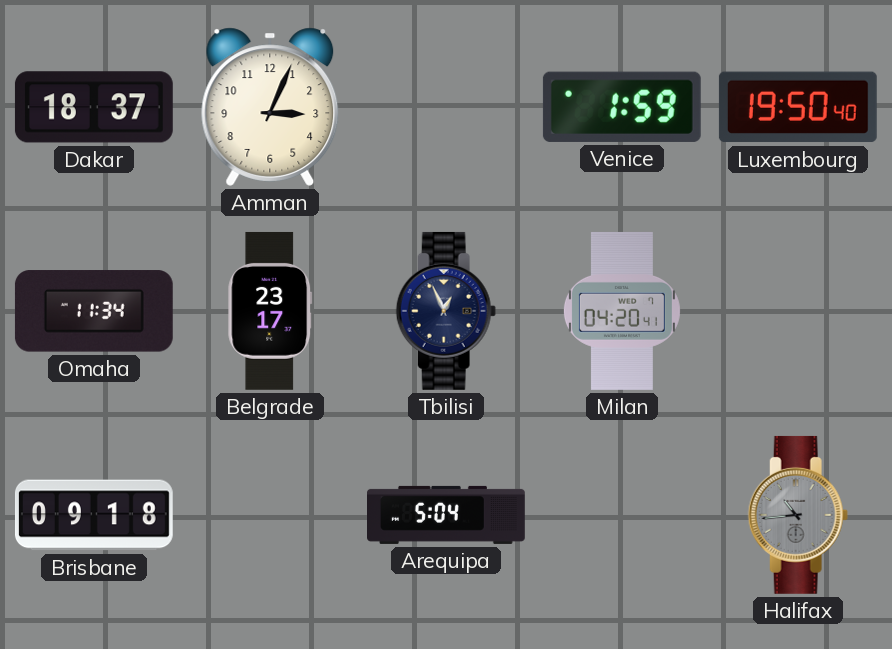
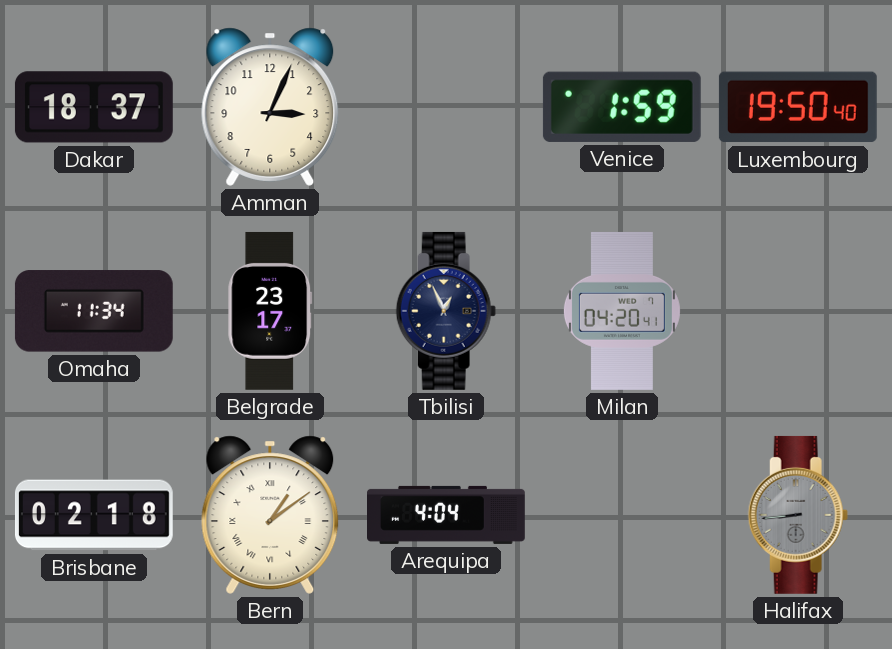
Brisbane: 09:18 -> 02:18 (94, 515)
Bern: none -> 1:09 (270, 515)
Arequipa: 5:04 -> 4:04 (447, 515)
Halifax: 10:44 -> 8:44 (798, 515)
